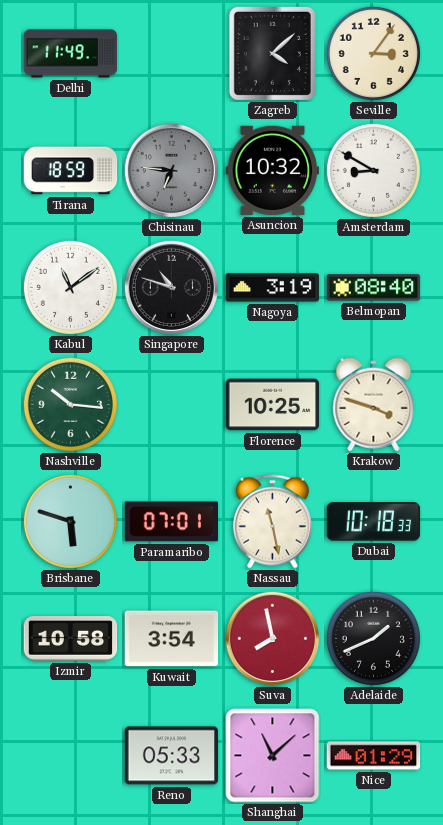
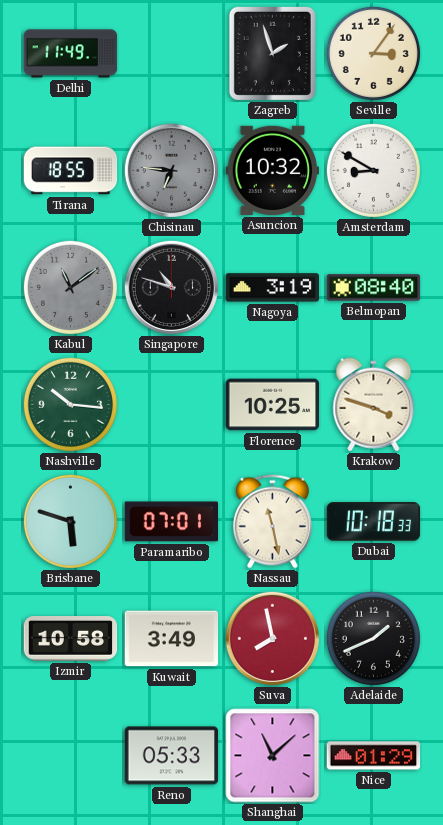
Zagreb: 4:08 -> 1:57 (272, 53)
Tirana: 18:59 -> 18:55 (71, 171)
Kabul dial: white -> grey (70, 287)
Kuwait: 3:54 -> 3:49 (172, 639)
